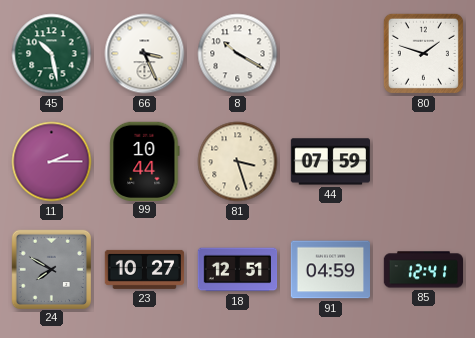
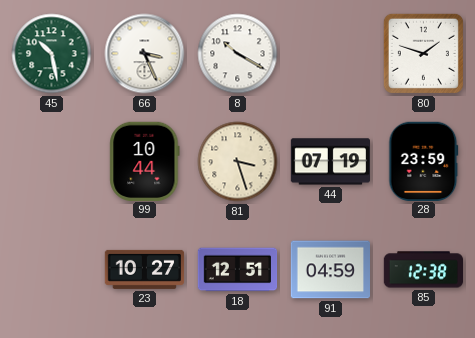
11: 2:15 -> none (52, 162)
44: 07:59 -> 07:19 (331, 162)
28: none -> 23:59 (424, 161)
24: 7:50 -> none (51, 269)
85: 12:41 -> 12:38 (424, 270)
